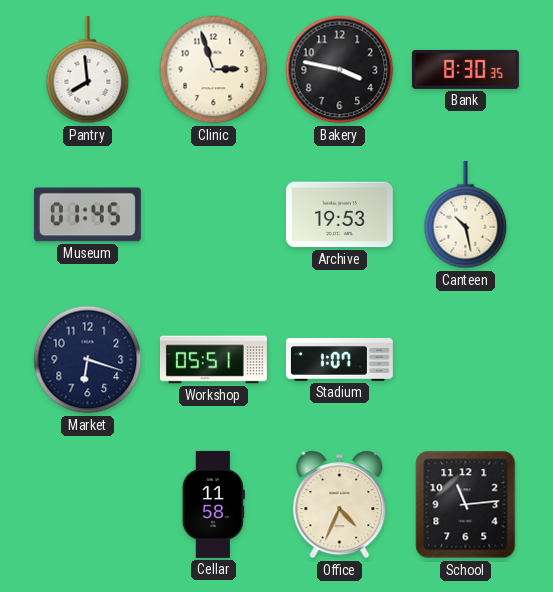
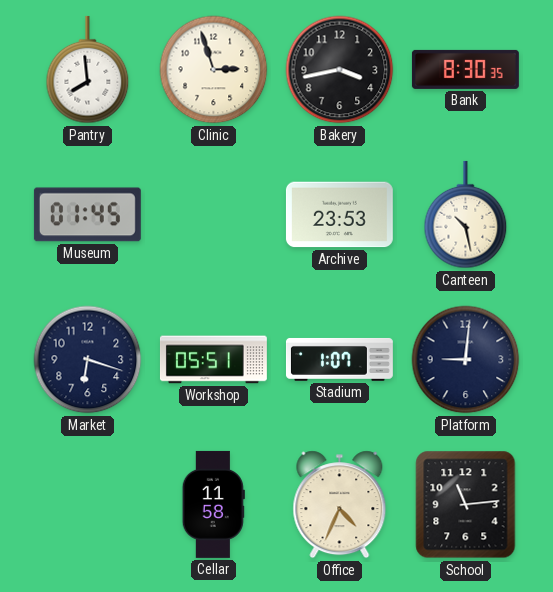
Bakery: 3:47 -> 3:43 (340, 70)
Archive: 19:53 -> 23:53 (339, 215)
Platform: none -> 9:01 (466, 360)
